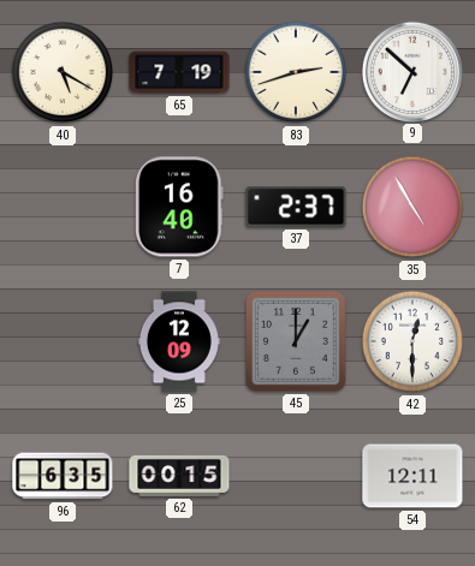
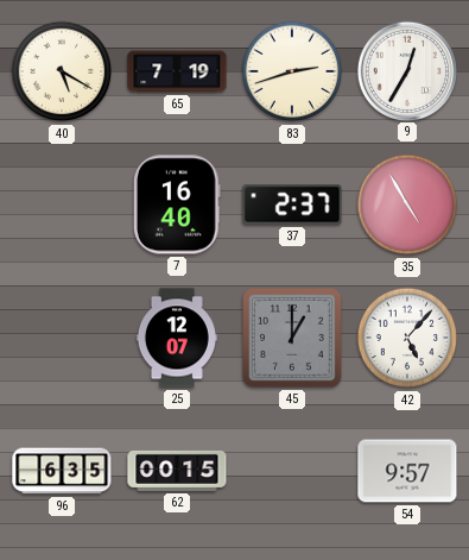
9: 6:52 -> 12:35 (406, 70)
25: 12:09 -> 12:07 (177, 338)
42: 12:30 -> 5:07 (407, 338)
54: 12:11 -> 9:57 (407, 471)
